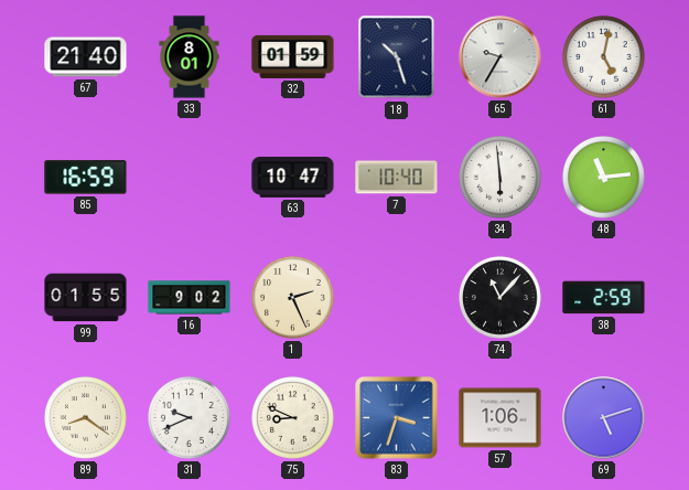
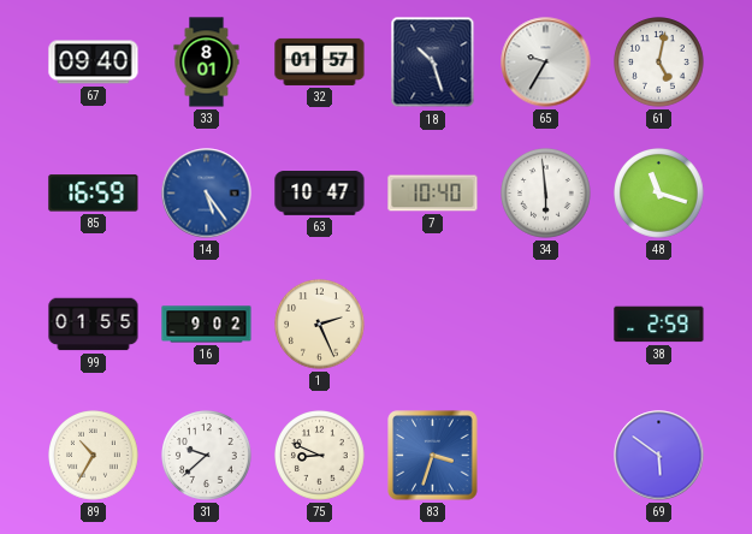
67: 21:40 -> 09:40 (94, 63)
32: 01:59 -> 01:57 (320, 61)
14: none -> 5:24 (207, 194)
48: 11:14 -> 11:18 (659, 194)
74: 11:07 -> none (500, 298)
89: 8:21 -> 10:35 (94, 456)
31: 9:41 -> 9:38 (207, 456)
57: 1:06 -> none (500, 418)
69: 5:12 -> 5:51 (659, 456)
